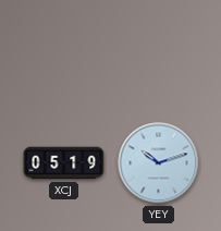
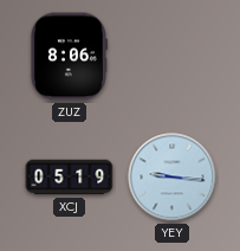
ZUZ: none -> 8:06 (69, 57)
YEY: 10:12 -> 9:16 (173, 178)
